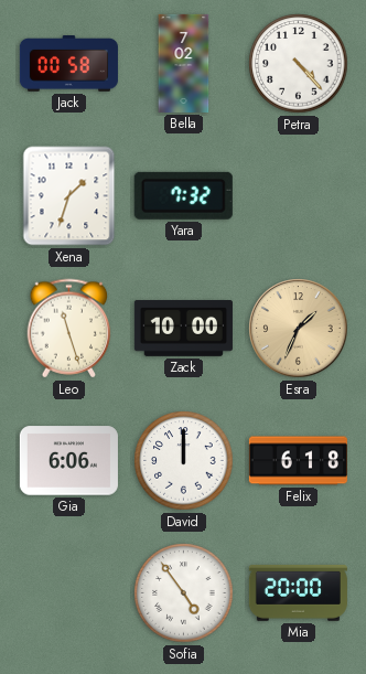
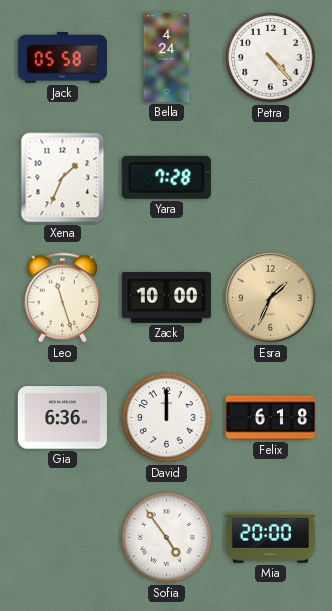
Jack: 00:58 -> 05:58 (62, 58)
Bella: 7:02 -> 4:24 (167, 57)
Xena: 1:33 -> 1:34 (63, 178)
Yara: 7:32 -> 7:28 (166, 177)
Gia: 6:06 -> 6:36 (62, 418)
